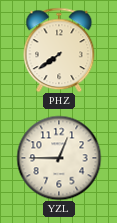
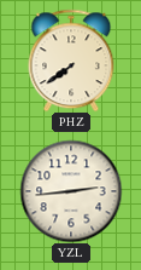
YZL: 12:45 -> 2:44 (71, 191)
